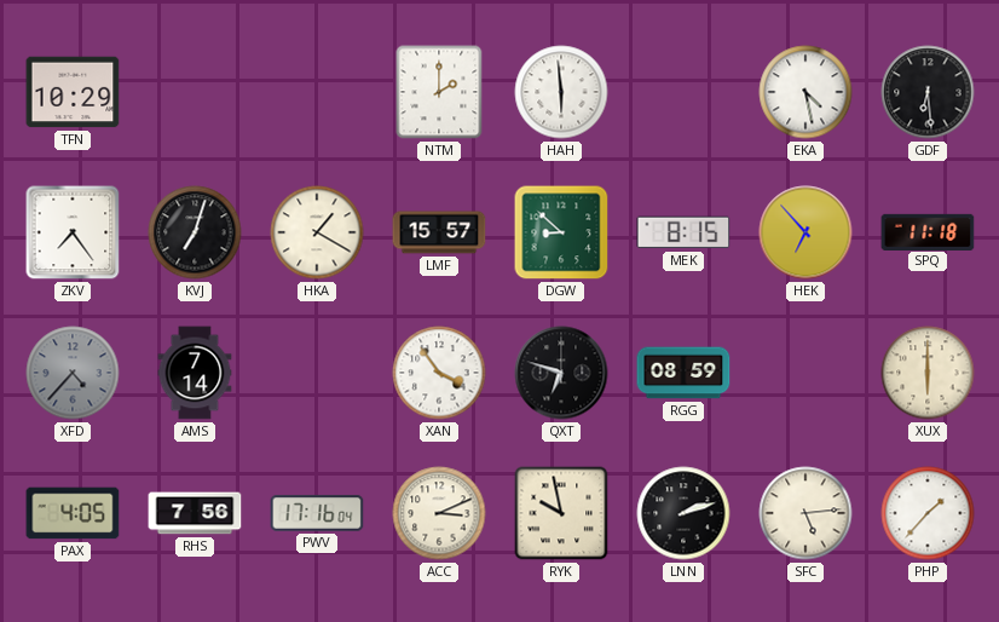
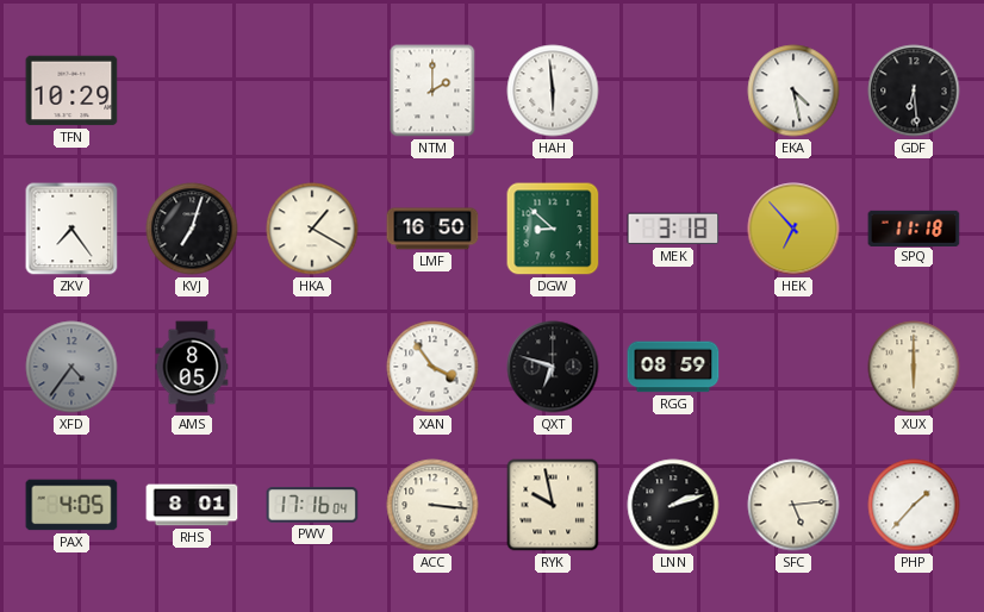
LMF: 15:57 -> 16:50 (432, 229)
MEK: 8:15 -> 3:18 (673, 229)
XFD: 4:37 -> 4:36 (71, 367)
AMS: 7:14 -> 8:05 (192, 367)
RHS: 7:56 -> 8:01 (192, 505)
ACC: 3:11 -> 3:16 (432, 505)
